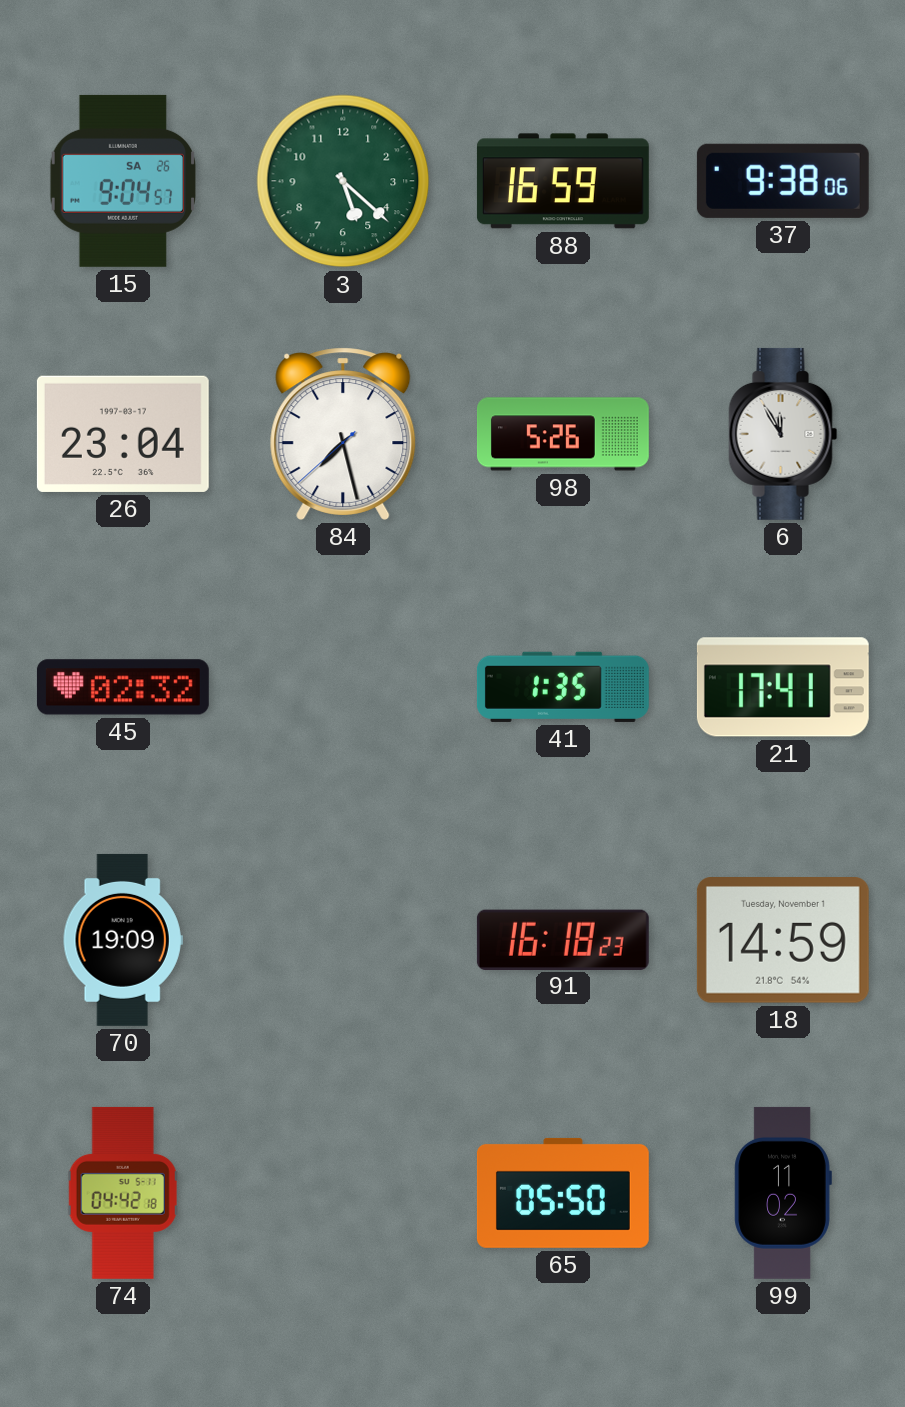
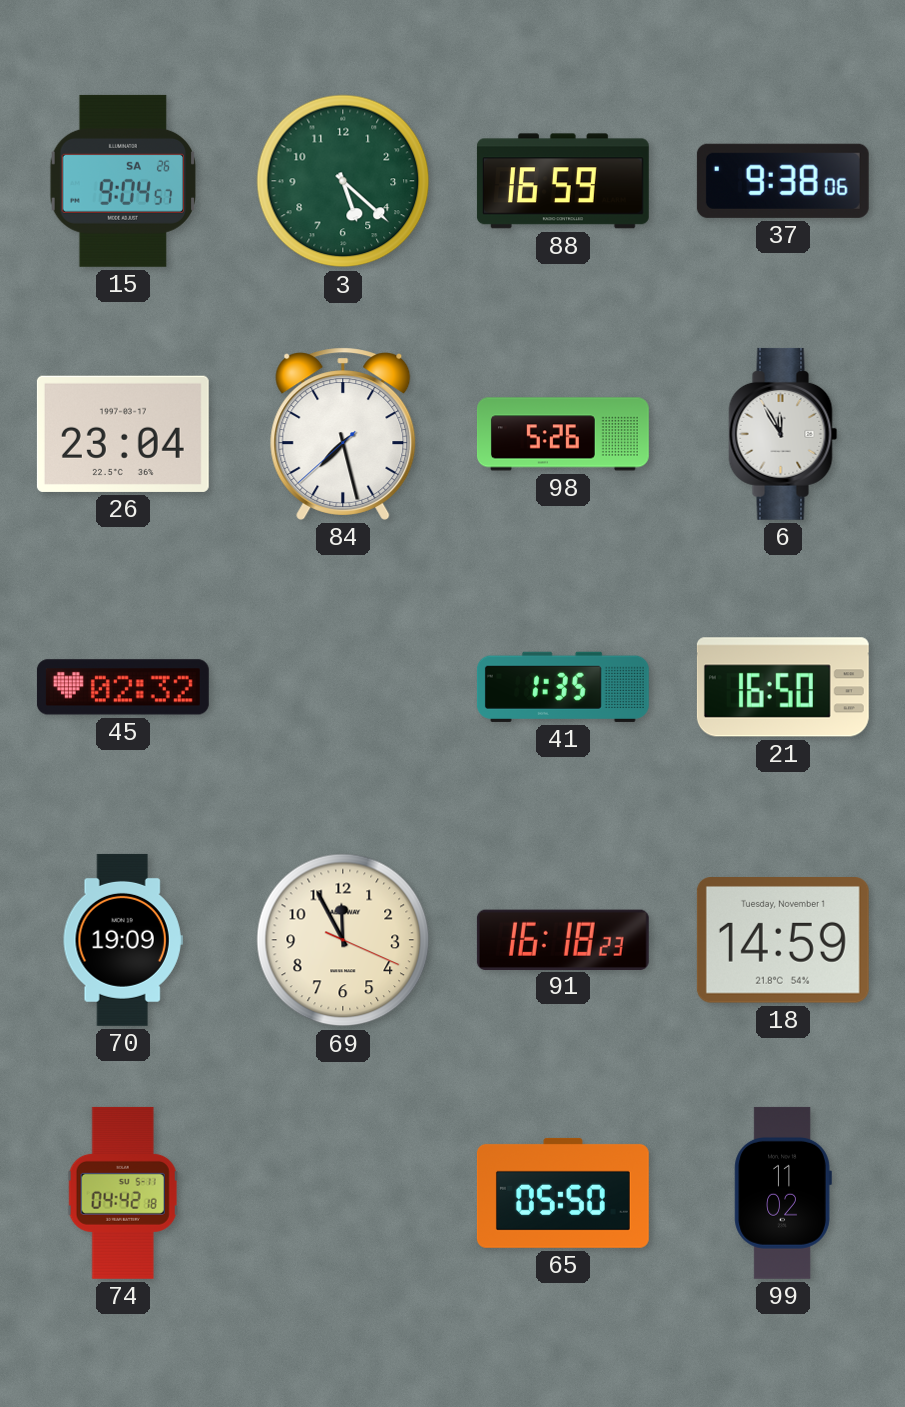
21: 17:41 -> 16:50 (783, 687)
69: none -> 11:55 (343, 940)
